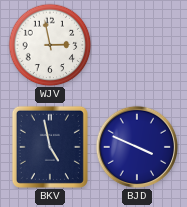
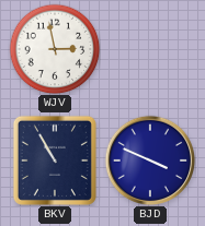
BKV: 4:58 -> 10:55 (55, 160)
